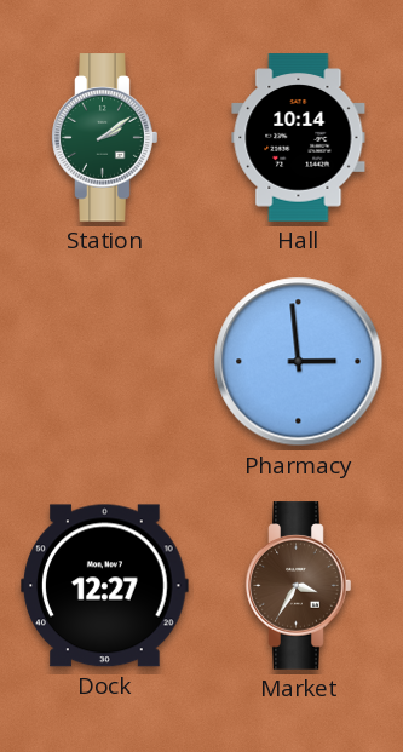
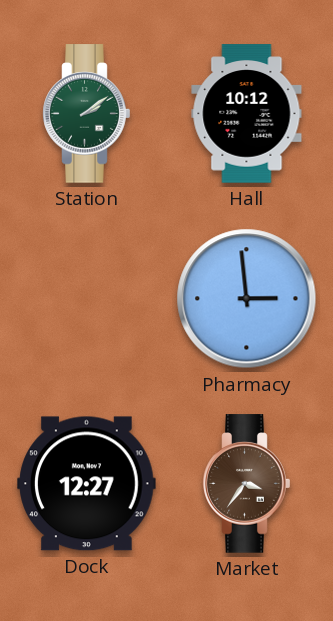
Hall: 10:14 -> 10:12 (247, 114)
Market: 3:35 -> 3:36 (247, 484)
